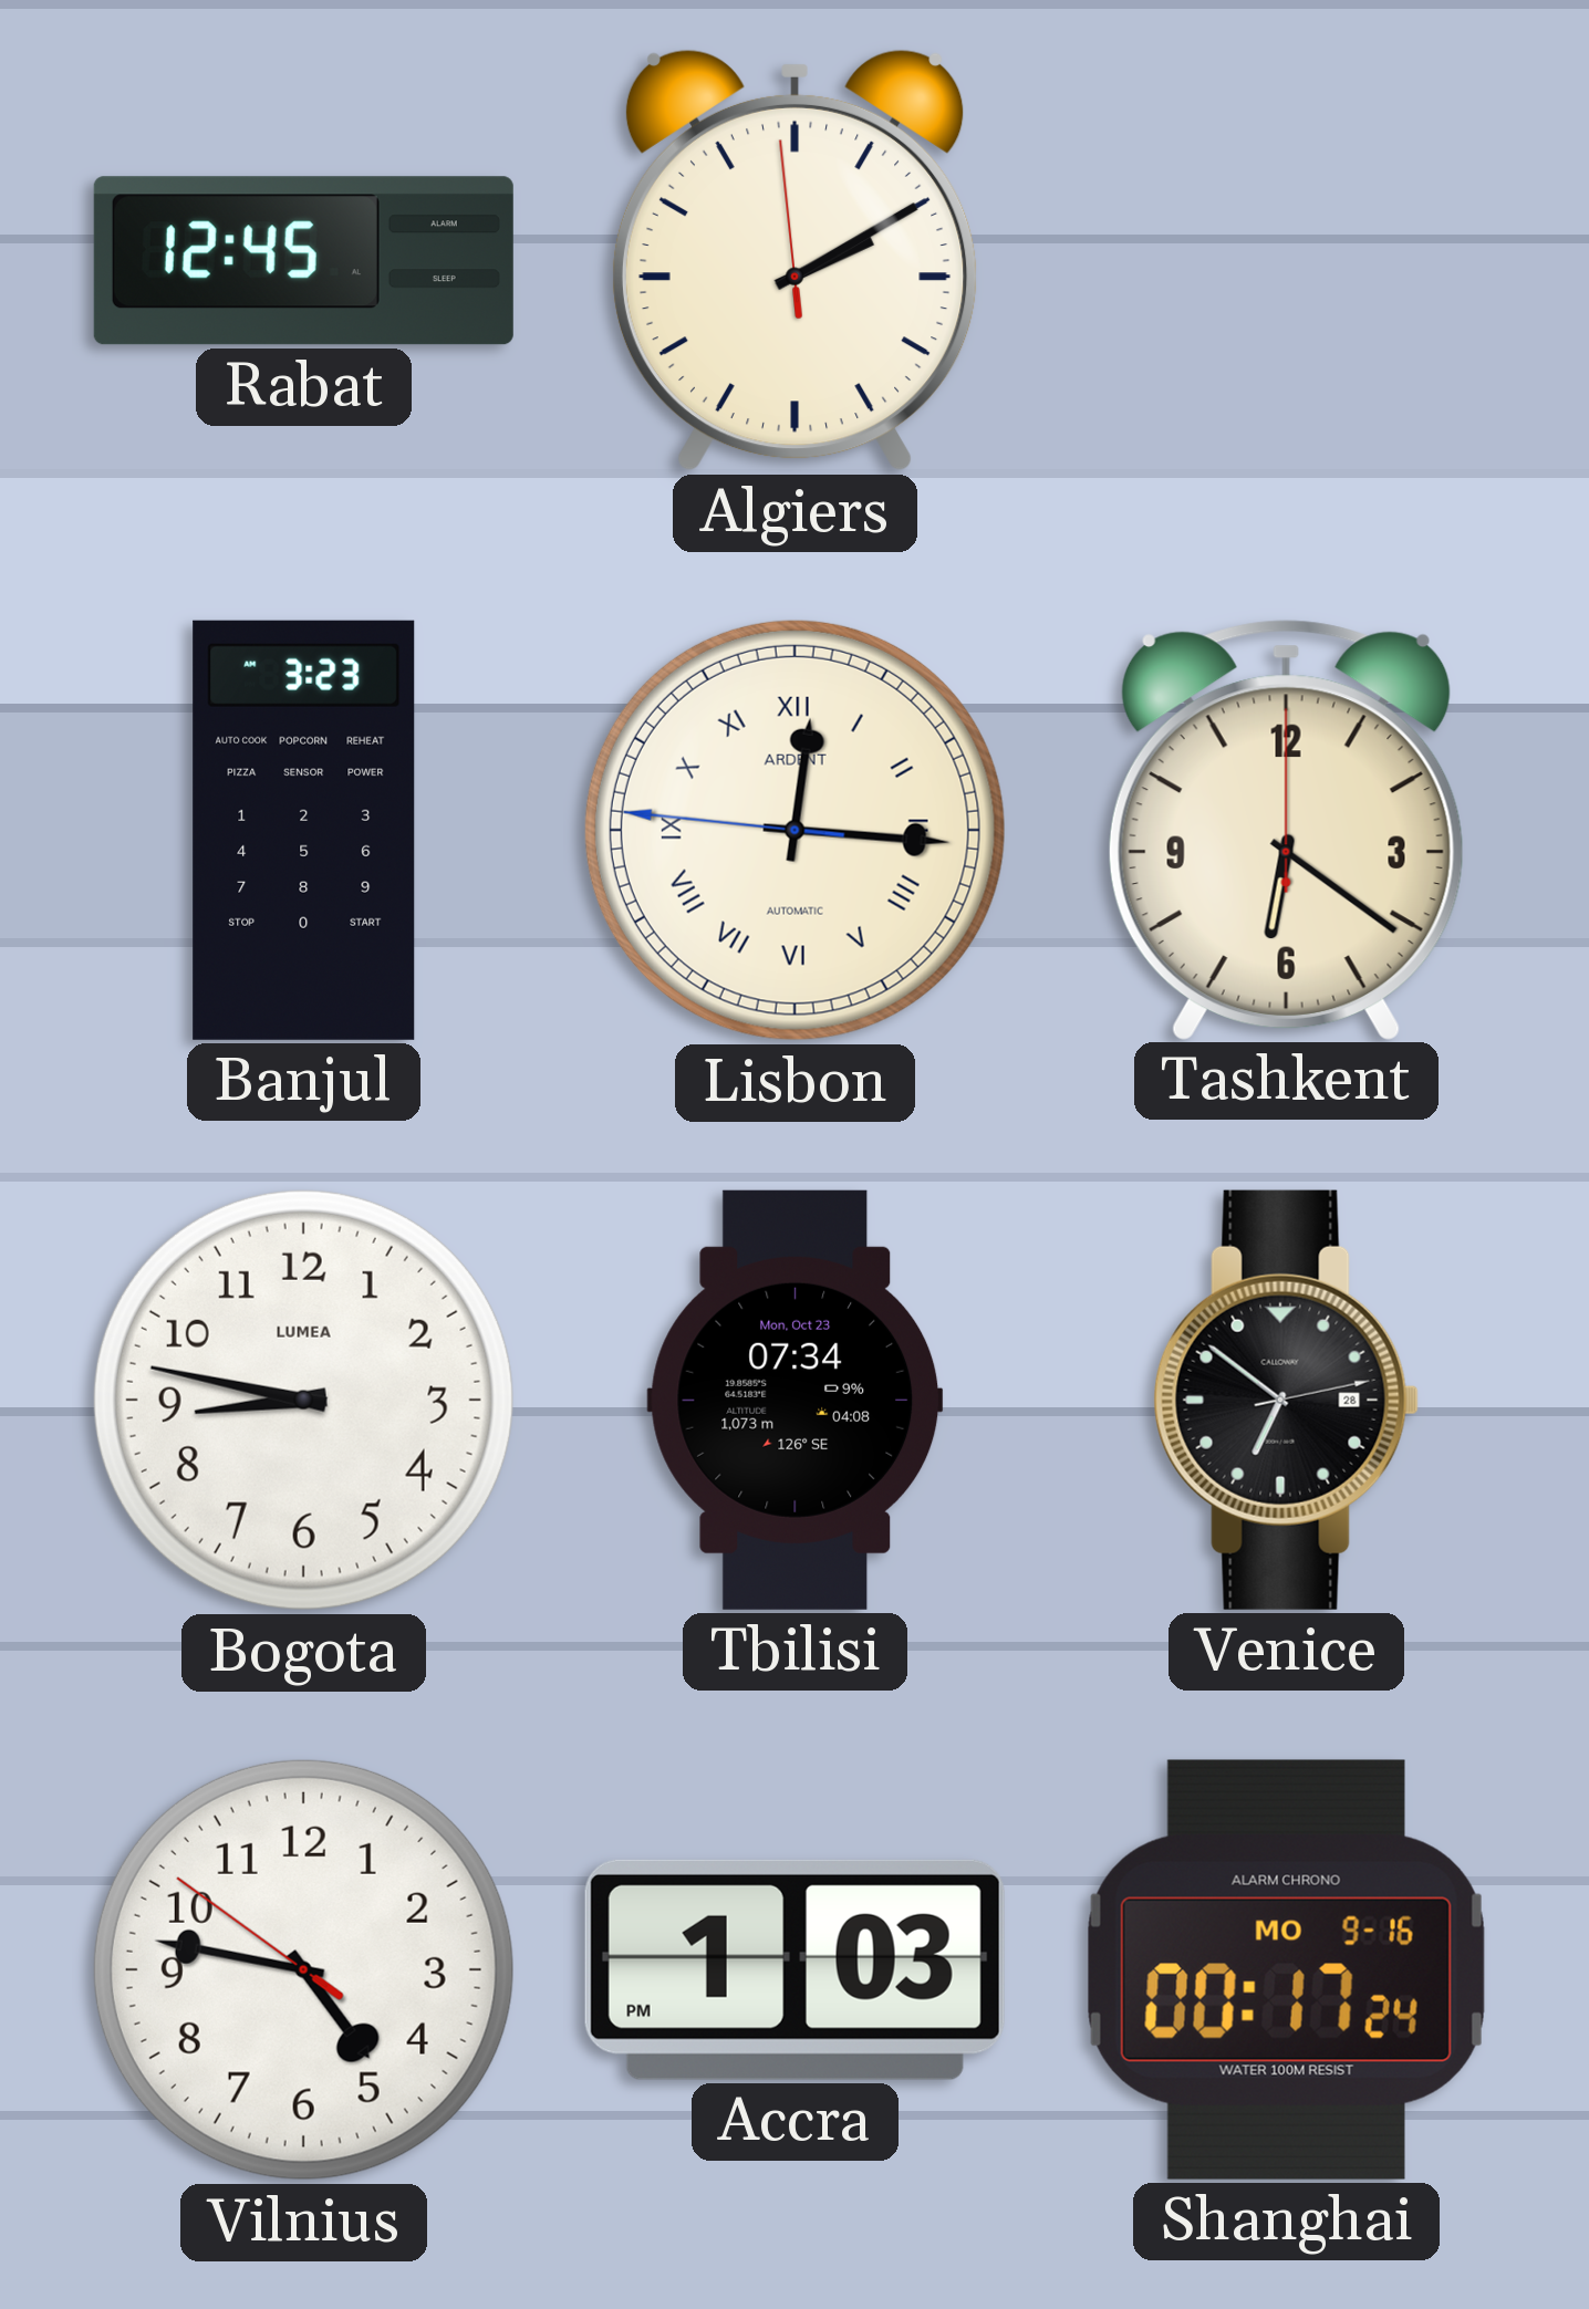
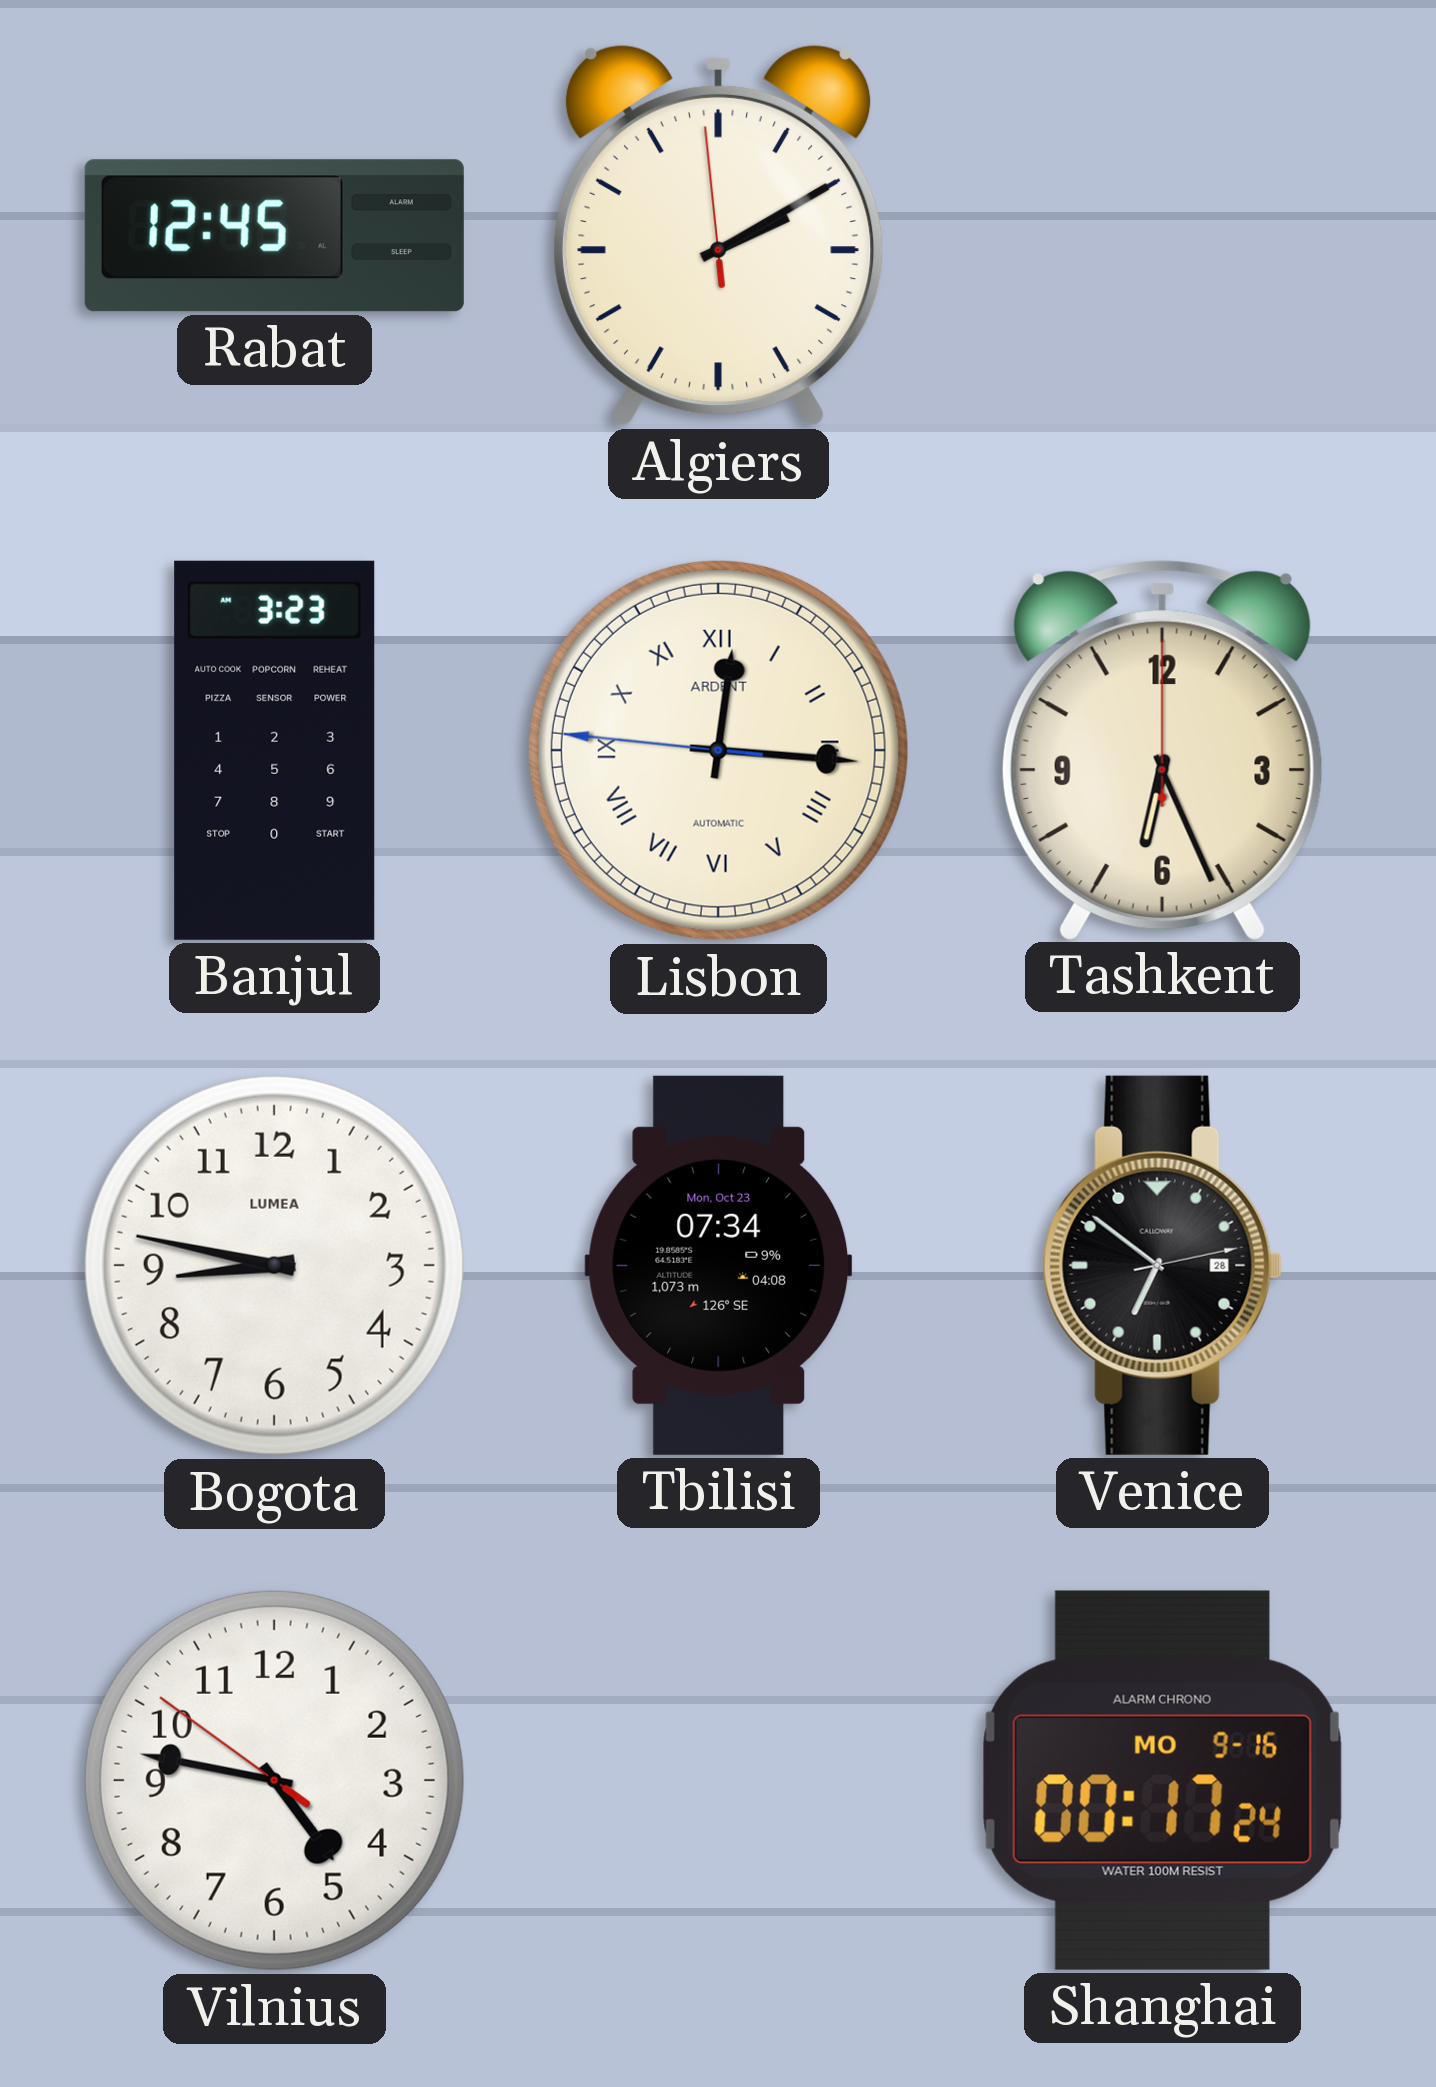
Tashkent: 6:21 -> 6:26 (1162, 750)
Accra: 1:03 -> none (794, 1969)
